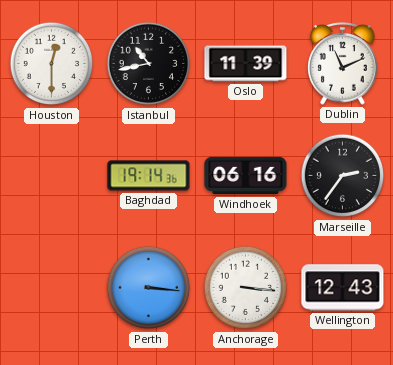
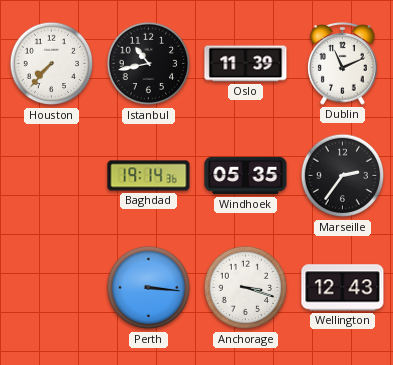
Houston: 12:30 -> 7:37 (52, 64)
Windhoek: 06:16 -> 05:35 (246, 176)
Anchorage: 3:16 -> 3:18 (246, 288)
